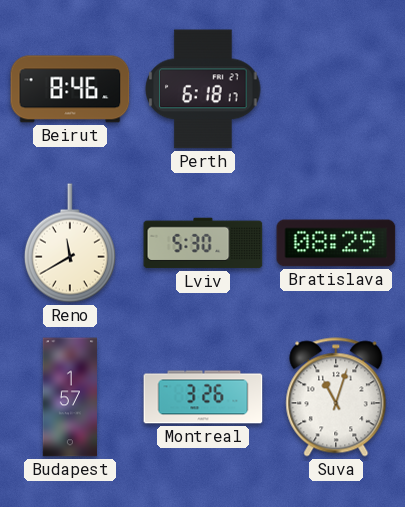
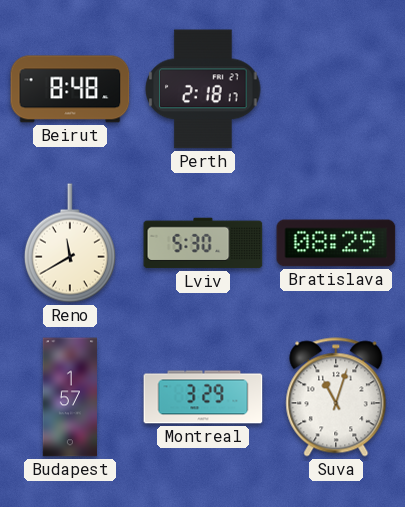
Beirut: 8:46 -> 8:48 (70, 89)
Perth: 6:18 -> 2:18 (203, 89)
Montreal: 3:26 -> 3:29 (203, 397)
